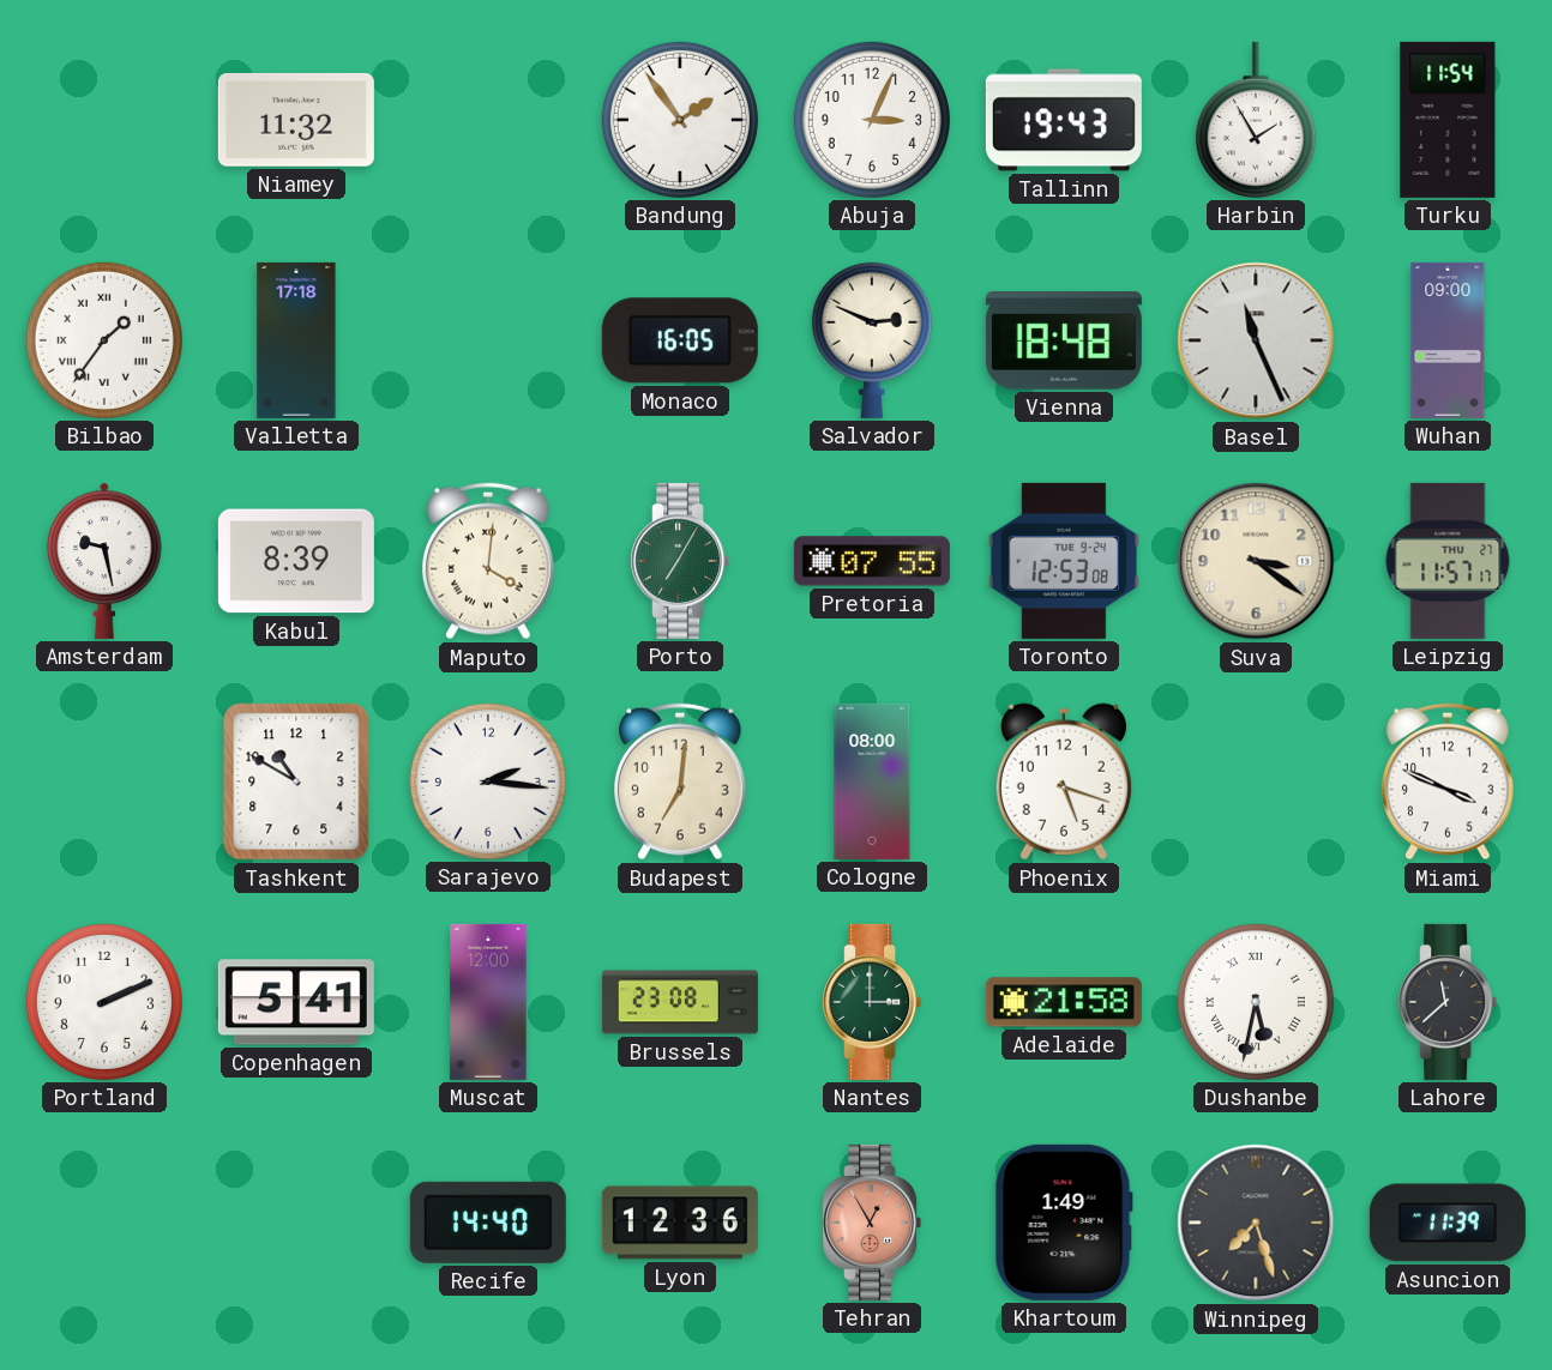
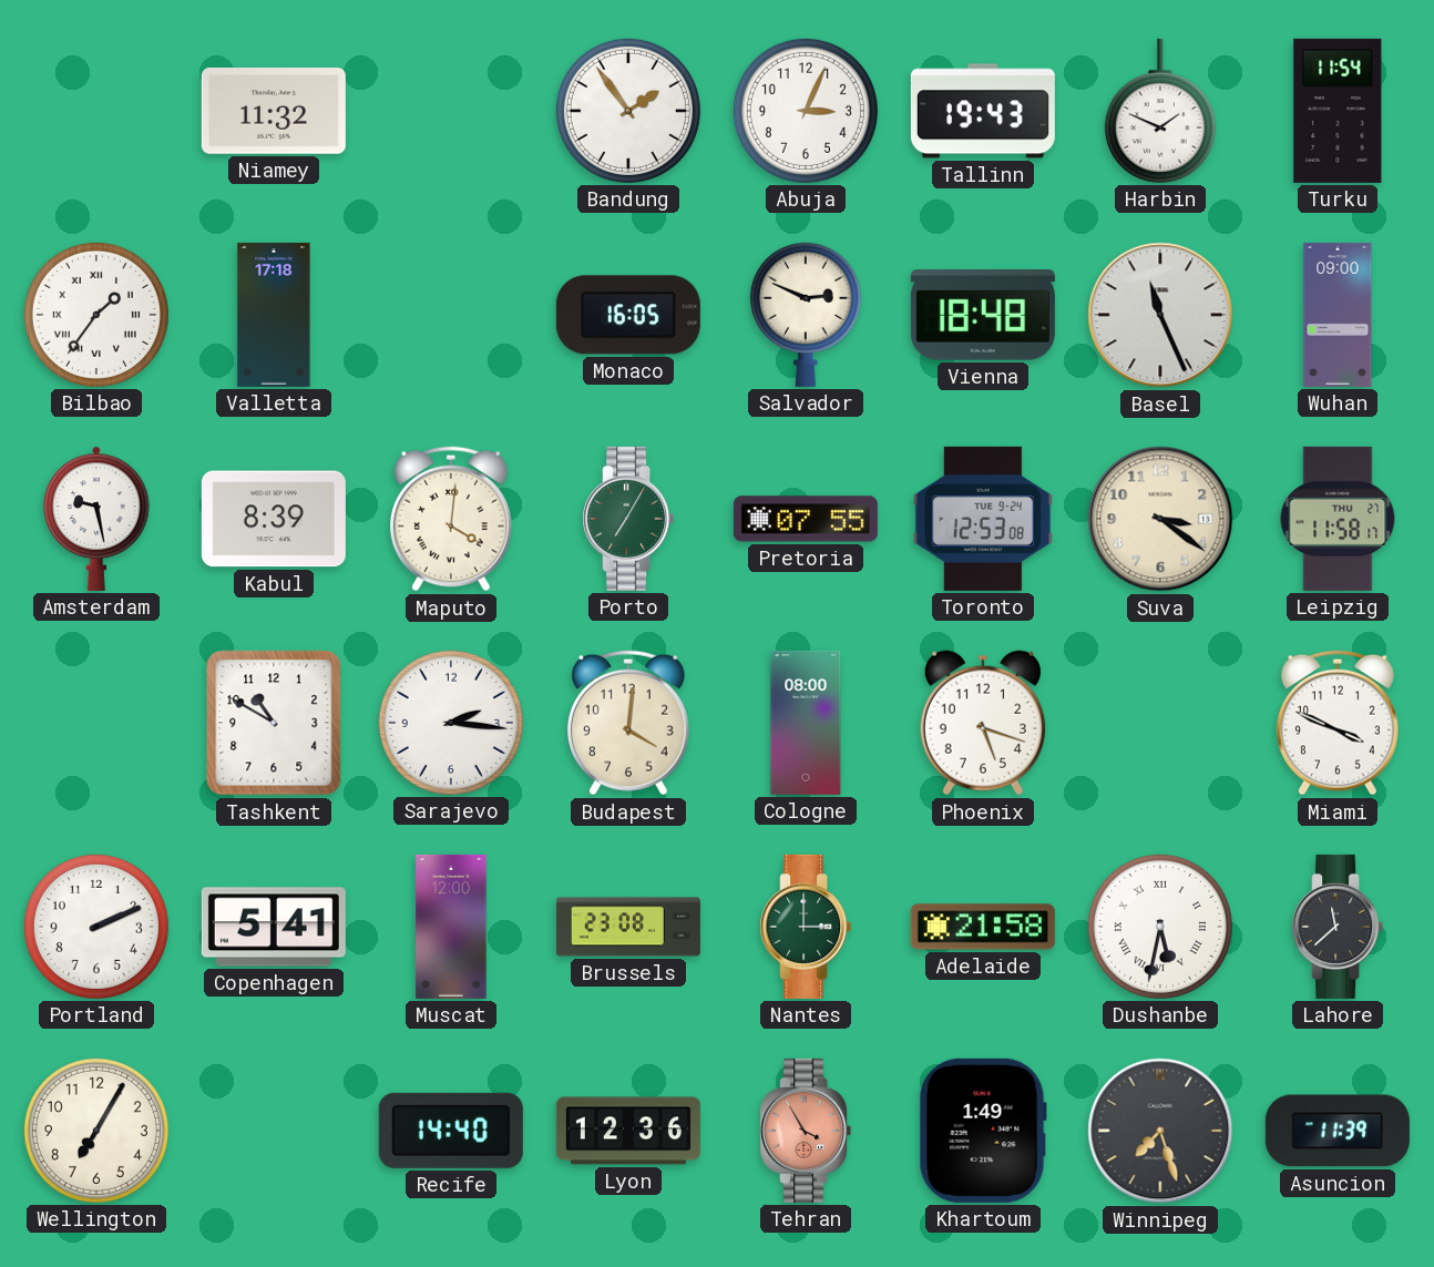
Harbin: 1:55 -> 1:49 (1160, 111)
Leipzig: 11:57 -> 11:58 (1338, 519)
Budapest: 7:01 -> 4:01 (629, 723)
Wellington: none -> 7:05 (96, 1131)
Tehran: 12:55 -> 3:55 (806, 1131)
